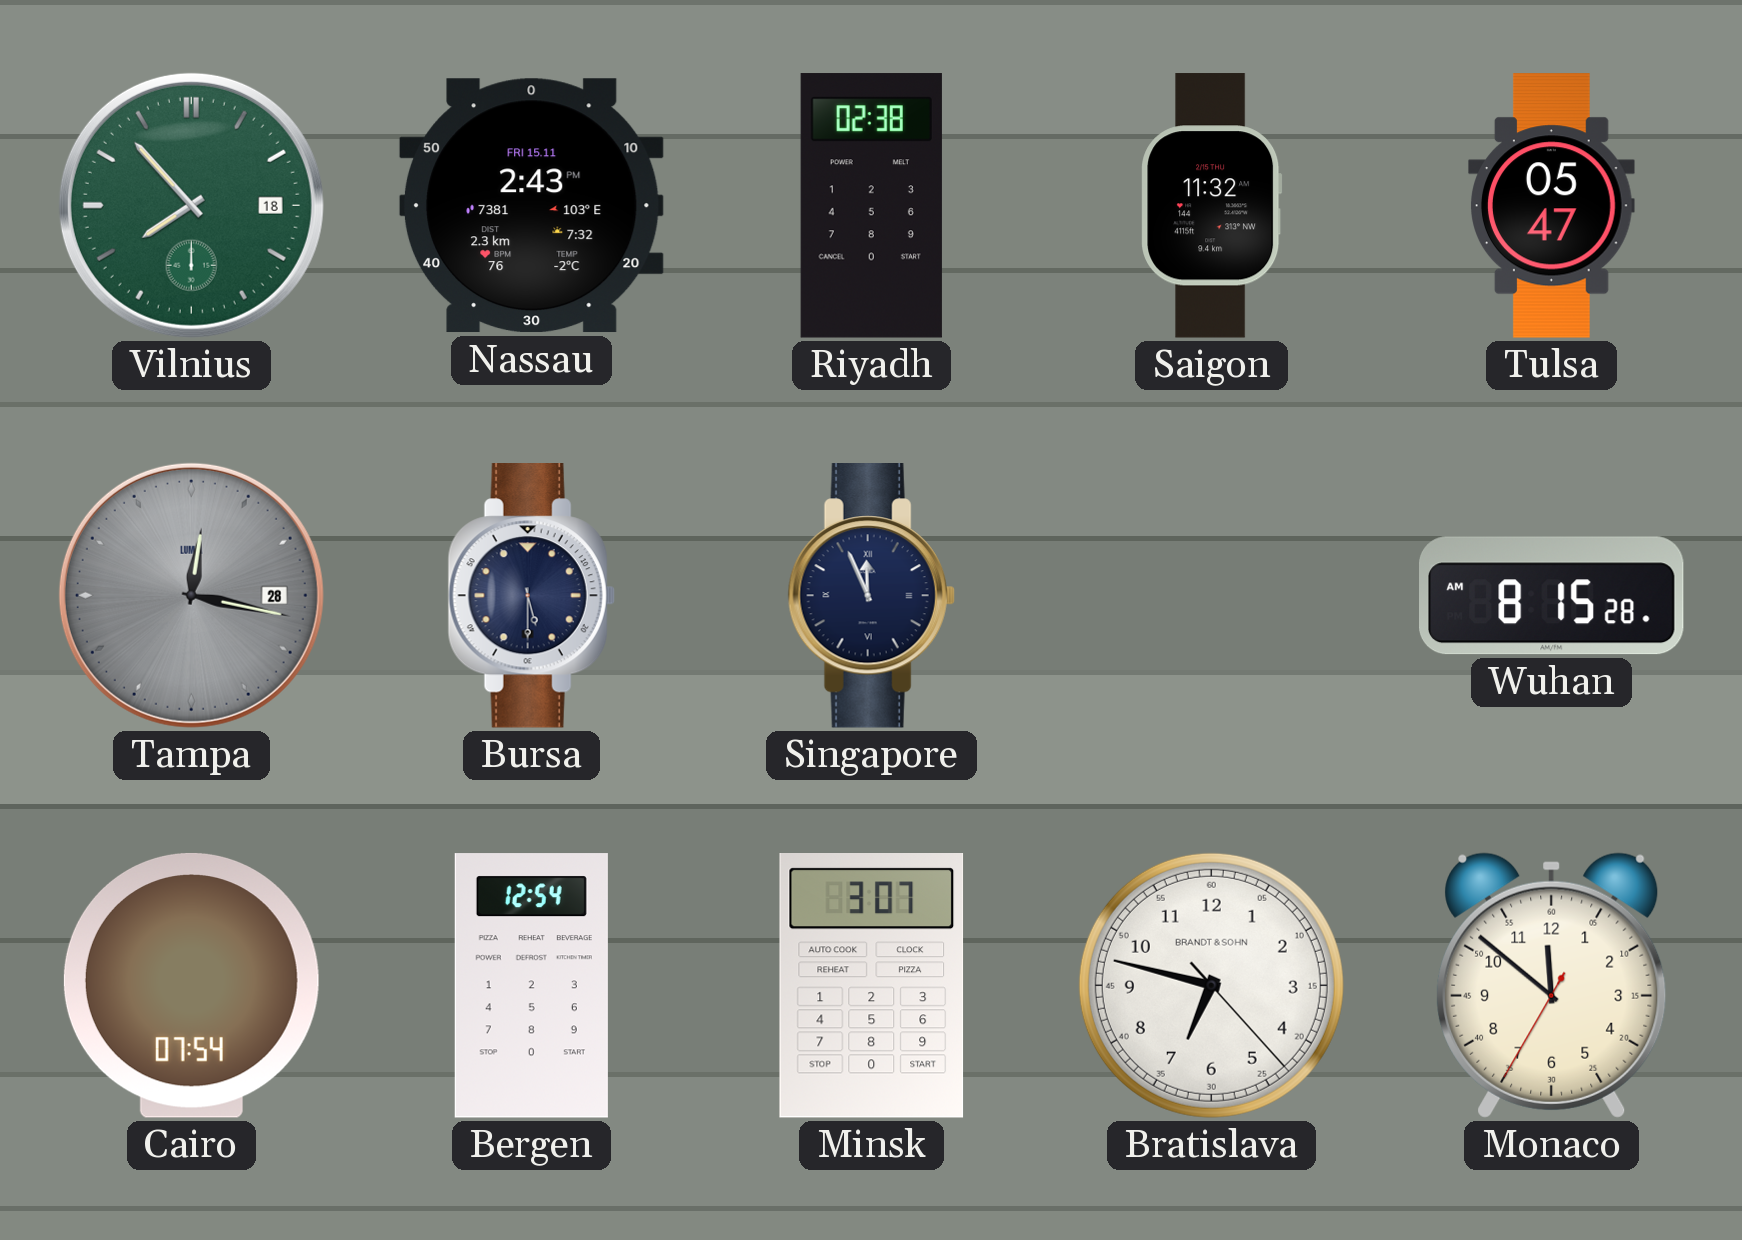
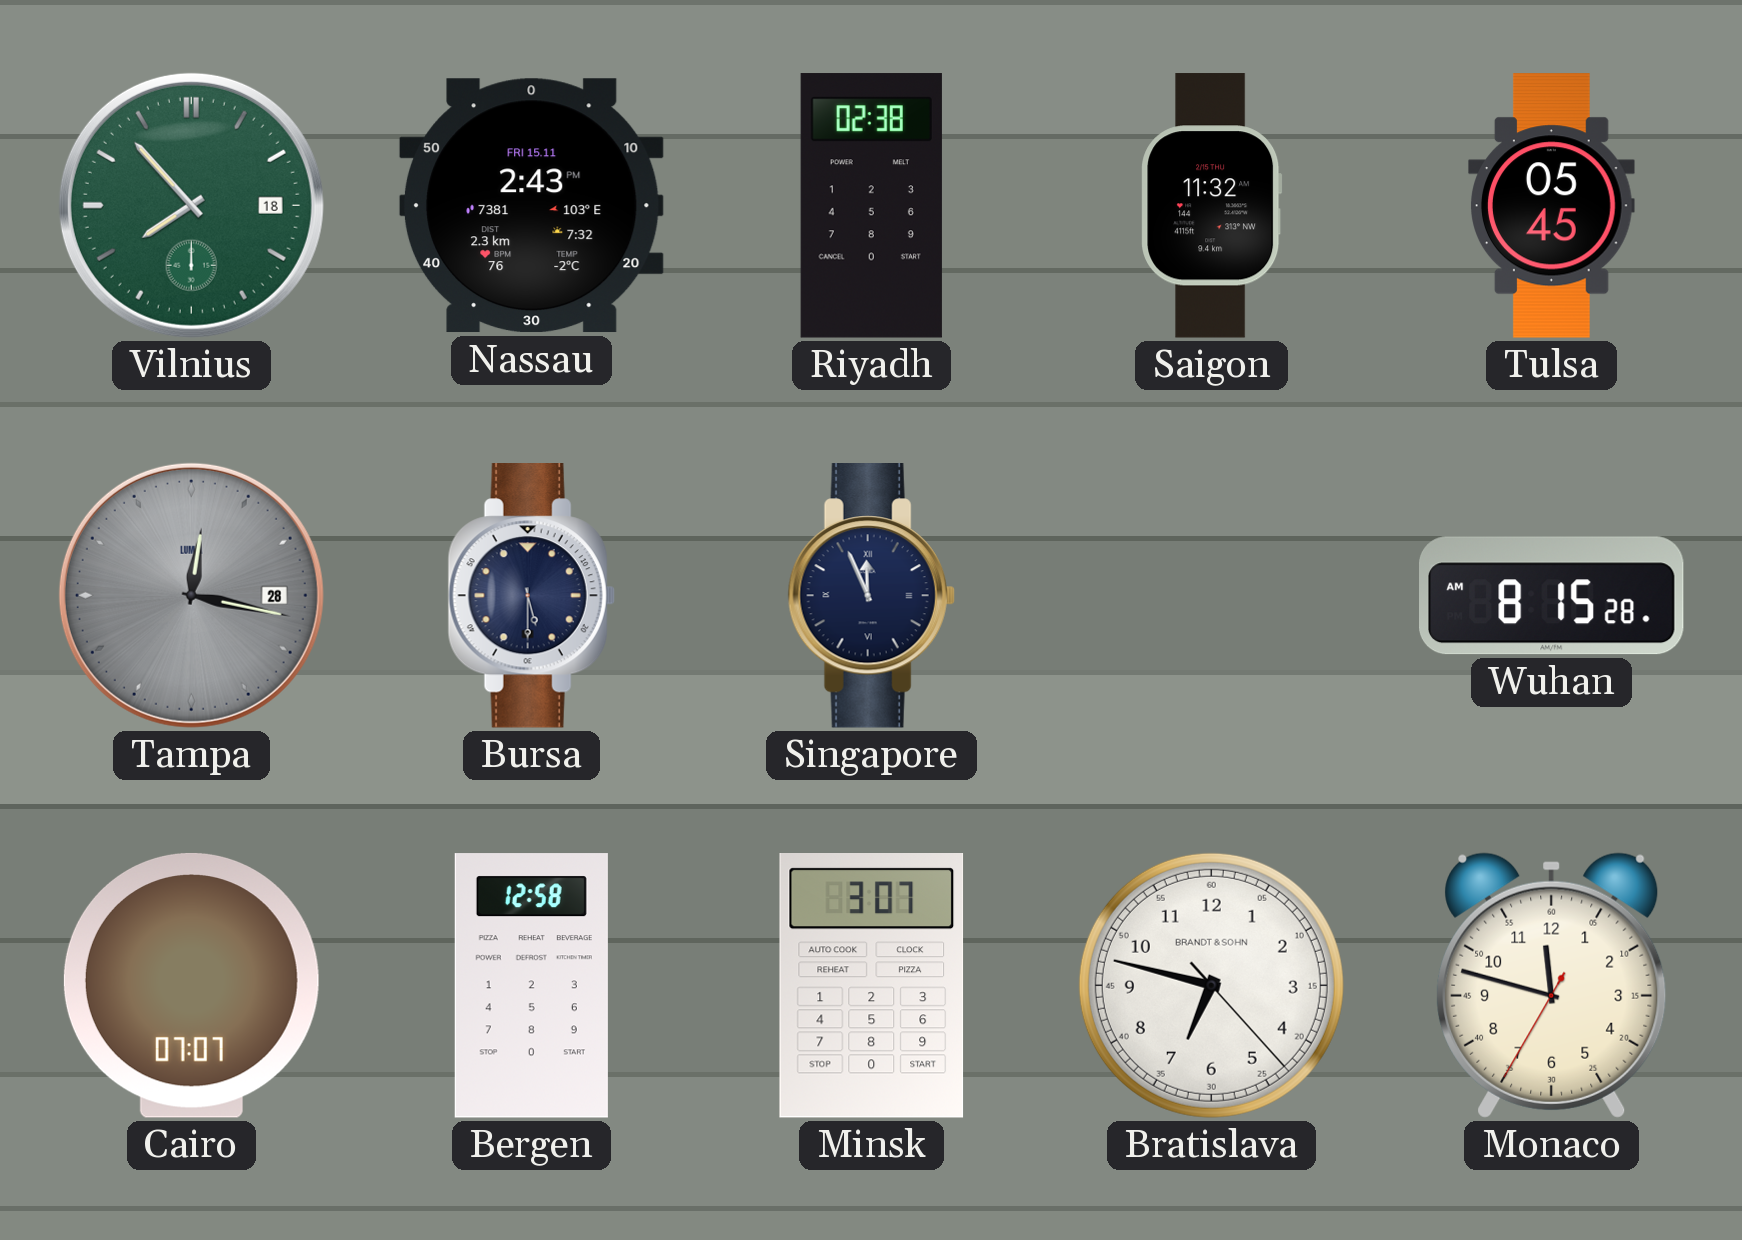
Tulsa: 05:47 -> 05:45 (1552, 206)
Cairo: 07:54 -> 07:07 (191, 985)
Bergen: 12:54 -> 12:58 (531, 986)
Monaco: 11:51 -> 11:47 (1552, 985)
